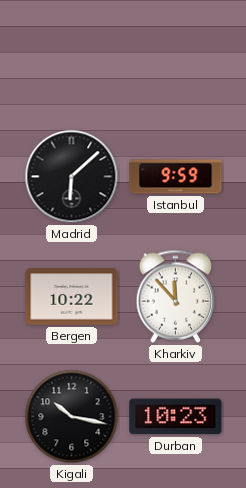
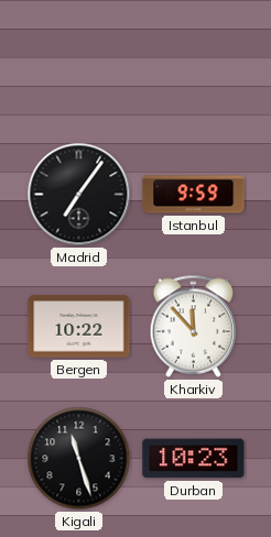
Madrid: 6:08 -> 7:06 (79, 195)
Kigali: 10:17 -> 11:27 (79, 459)
